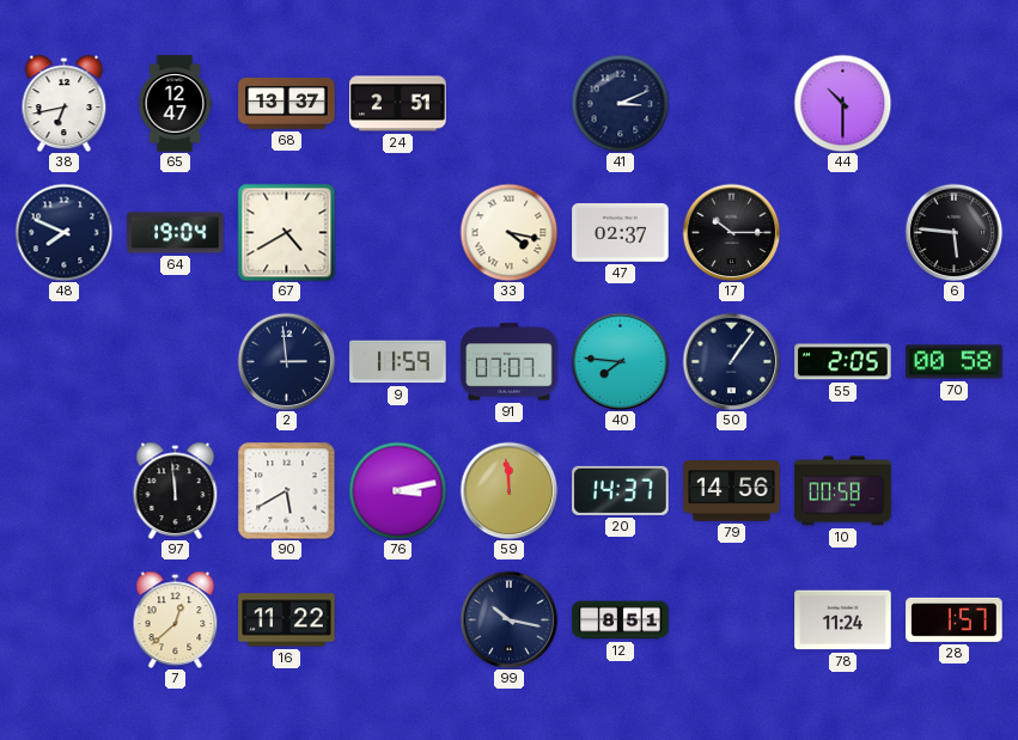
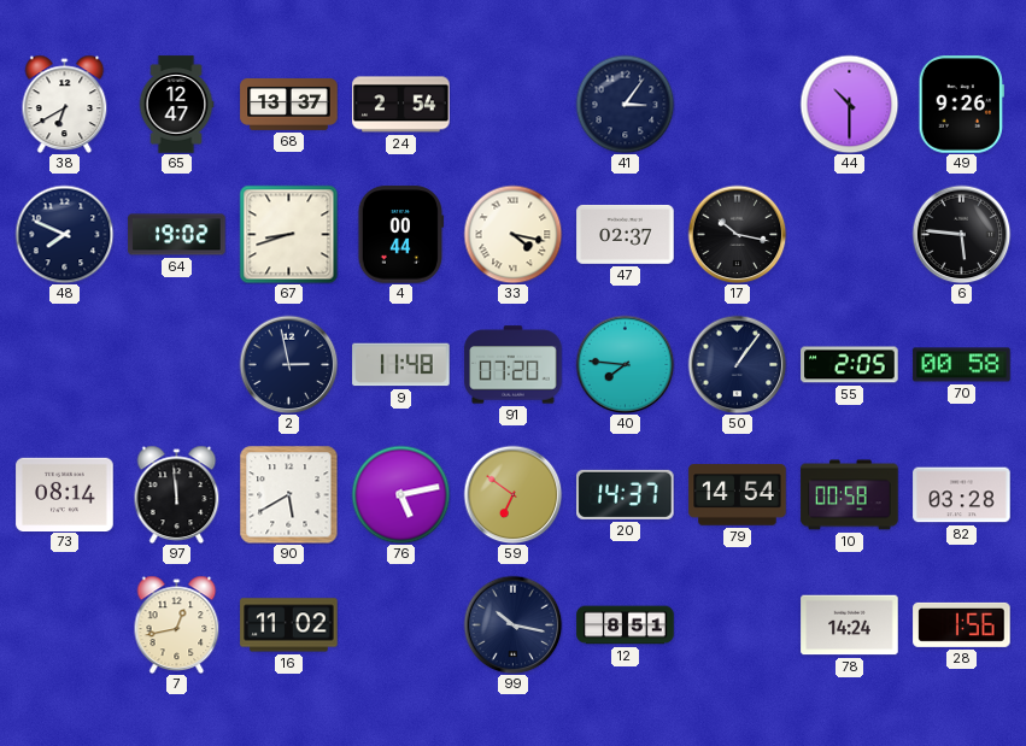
38: 6:43 -> 6:40 (65, 104)
24: 2:51 -> 2:54 (401, 105)
41: 3:11 -> 3:06 (625, 104)
49: none -> 9:26 (961, 105)
64: 19:04 -> 19:02 (177, 235)
67: 4:40 -> 8:42 (288, 234)
4: none -> 00:44 (401, 235)
17: 10:15 -> 10:17 (737, 234)
2: 2:59 -> 2:58 (288, 364)
9: 11:59 -> 11:48 (401, 365)
91: 07:07 -> 07:20 (514, 365)
73: none -> 08:14 (65, 494)
76: 3:13 -> 5:13 (400, 494)
59: 11:59 -> 6:51 (512, 494)
79: 14:56 -> 14:54 (738, 495)
82: none -> 03:28 (962, 495)
7: 12:38 -> 12:43 (177, 624)
16: 11:22 -> 11:02 (289, 625)
78: 11:24 -> 14:24 (850, 625)
28: 1:57 -> 1:56 (962, 624)
